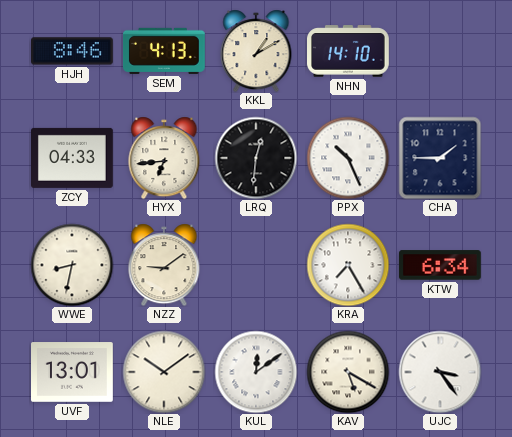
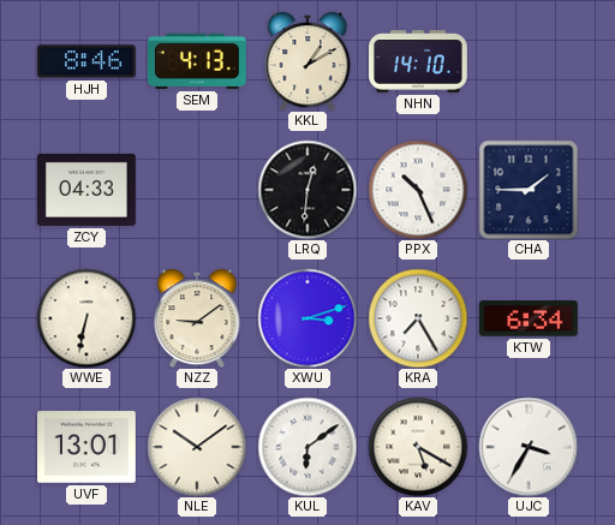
HYX: 6:44 -> none (164, 158)
WWE: 8:32 -> 6:32 (86, 318)
XWU: none -> 3:12 (307, 318)
KUL: 12:09 -> 6:09 (307, 447)
UJC: 3:24 -> 3:35 (529, 447)
